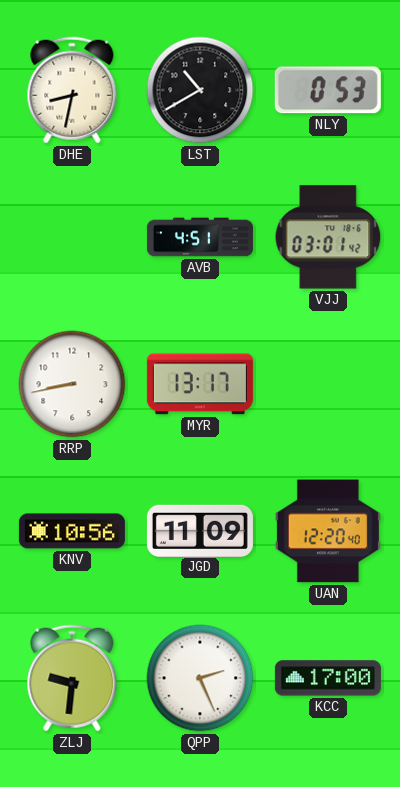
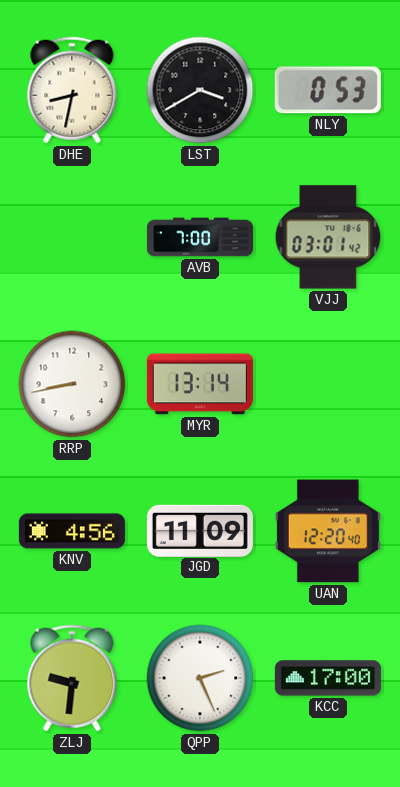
LST: 10:40 -> 3:40 (200, 90)
AVB: 4:51 -> 7:00 (200, 237)
MYR: 13:17 -> 13:14 (200, 384)
KNV: 10:56 -> 4:56 (72, 531)
